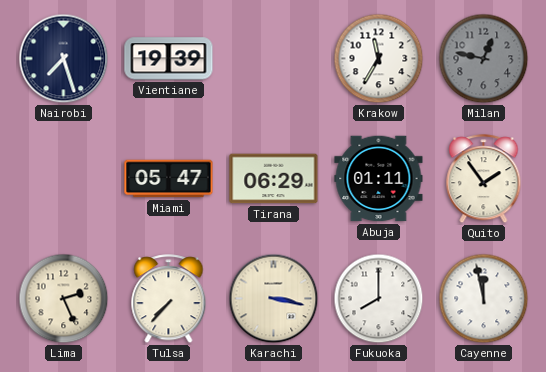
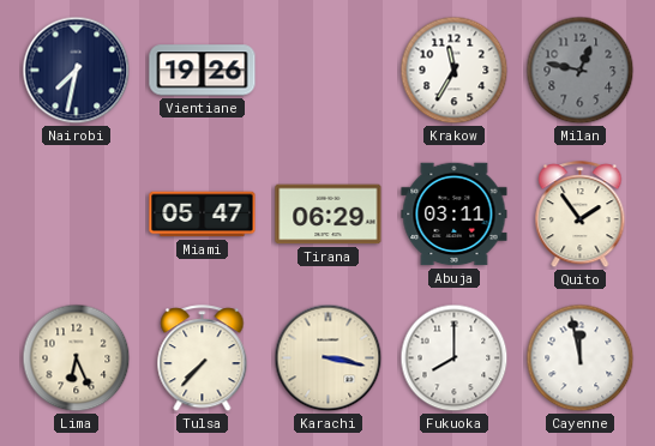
Nairobi: 7:27 -> 7:32 (77, 71)
Vientiane: 19:39 -> 19:26 (203, 71)
Abuja: 01:11 -> 03:11 (455, 215)
Lima: 2:26 -> 6:26 (77, 358)
